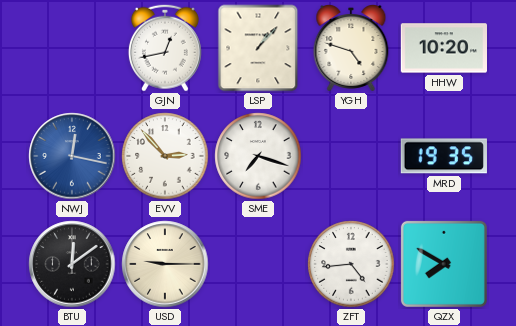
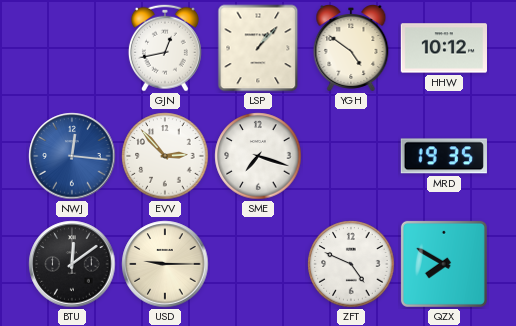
YGH: 4:48 -> 4:51 (351, 49)
HHW: 10:20 -> 10:12 (443, 48)
NWJ: 12:17 -> 12:16 (72, 156)
ZFT: 4:44 -> 4:49 (351, 264)
